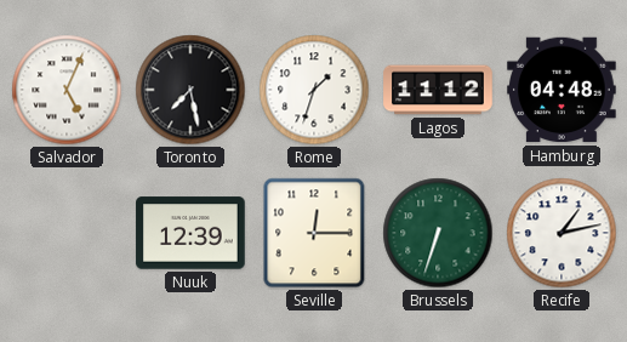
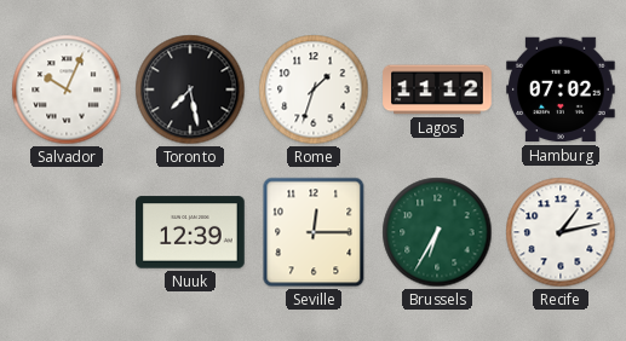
Salvador: 5:04 -> 10:04 (67, 89)
Hamburg: 04:48 -> 07:02 (561, 89)
Brussels: 6:33 -> 6:35 (437, 232)
